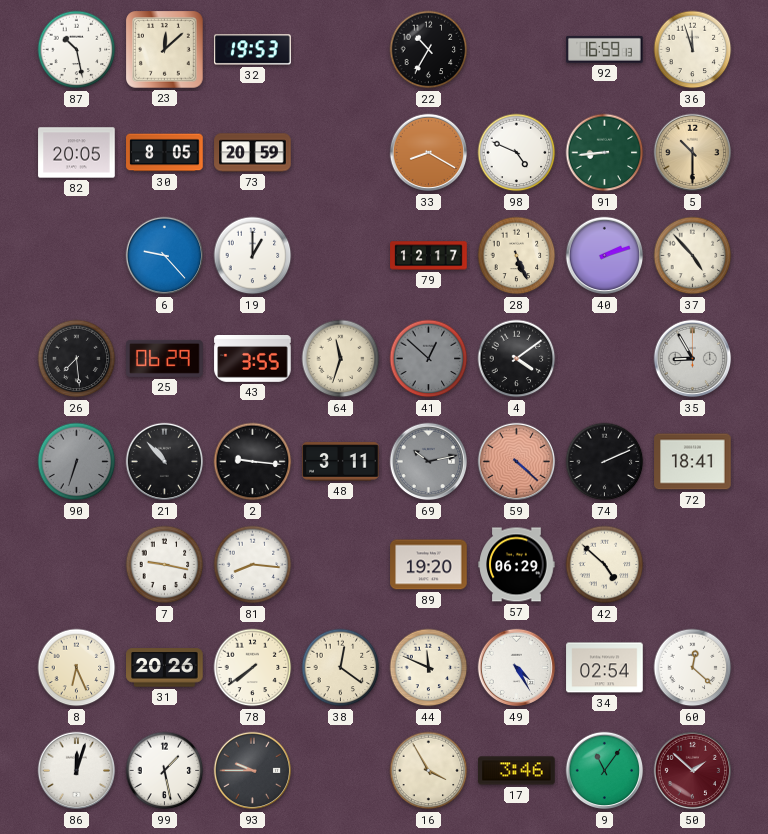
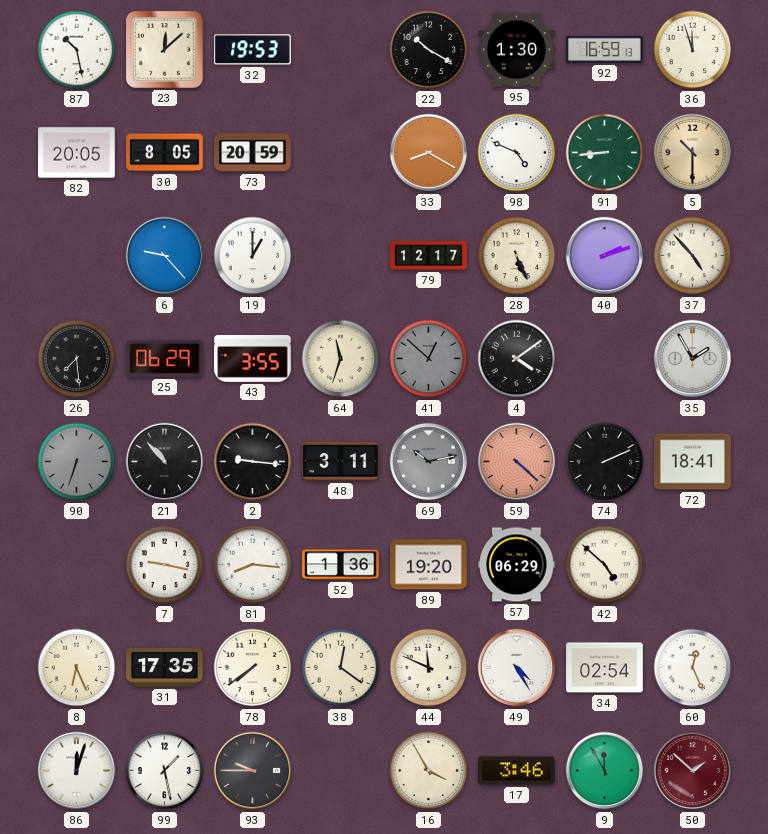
22: 10:35 -> 10:20 (429, 50)
95: none -> 1:30 (517, 50)
35: 8:55 -> 1:55 (693, 359)
52: none -> 1:36 (341, 565)
31: 20:26 -> 17:35 (165, 668)
60: 12:22 -> 12:26 (693, 668)
9: 11:06 -> 11:55 (605, 771)
